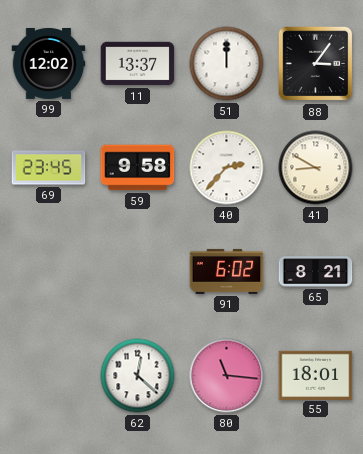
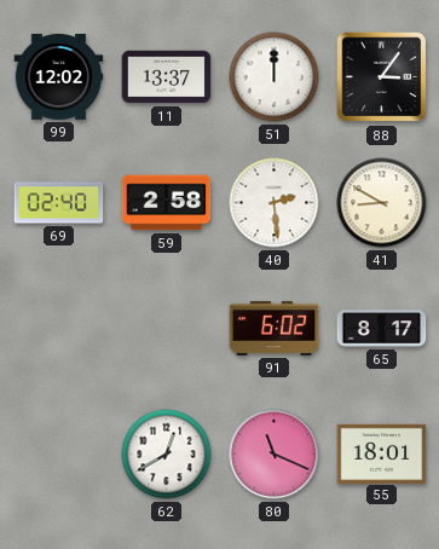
69: 23:45 -> 02:40 (59, 203)
59: 9:58 -> 2:58 (167, 203)
40: 2:37 -> 2:29 (275, 203)
65: 8:21 -> 8:17 (382, 329)
62: 12:22 -> 12:40 (167, 455)
80: 11:16 -> 11:19 (275, 455)
